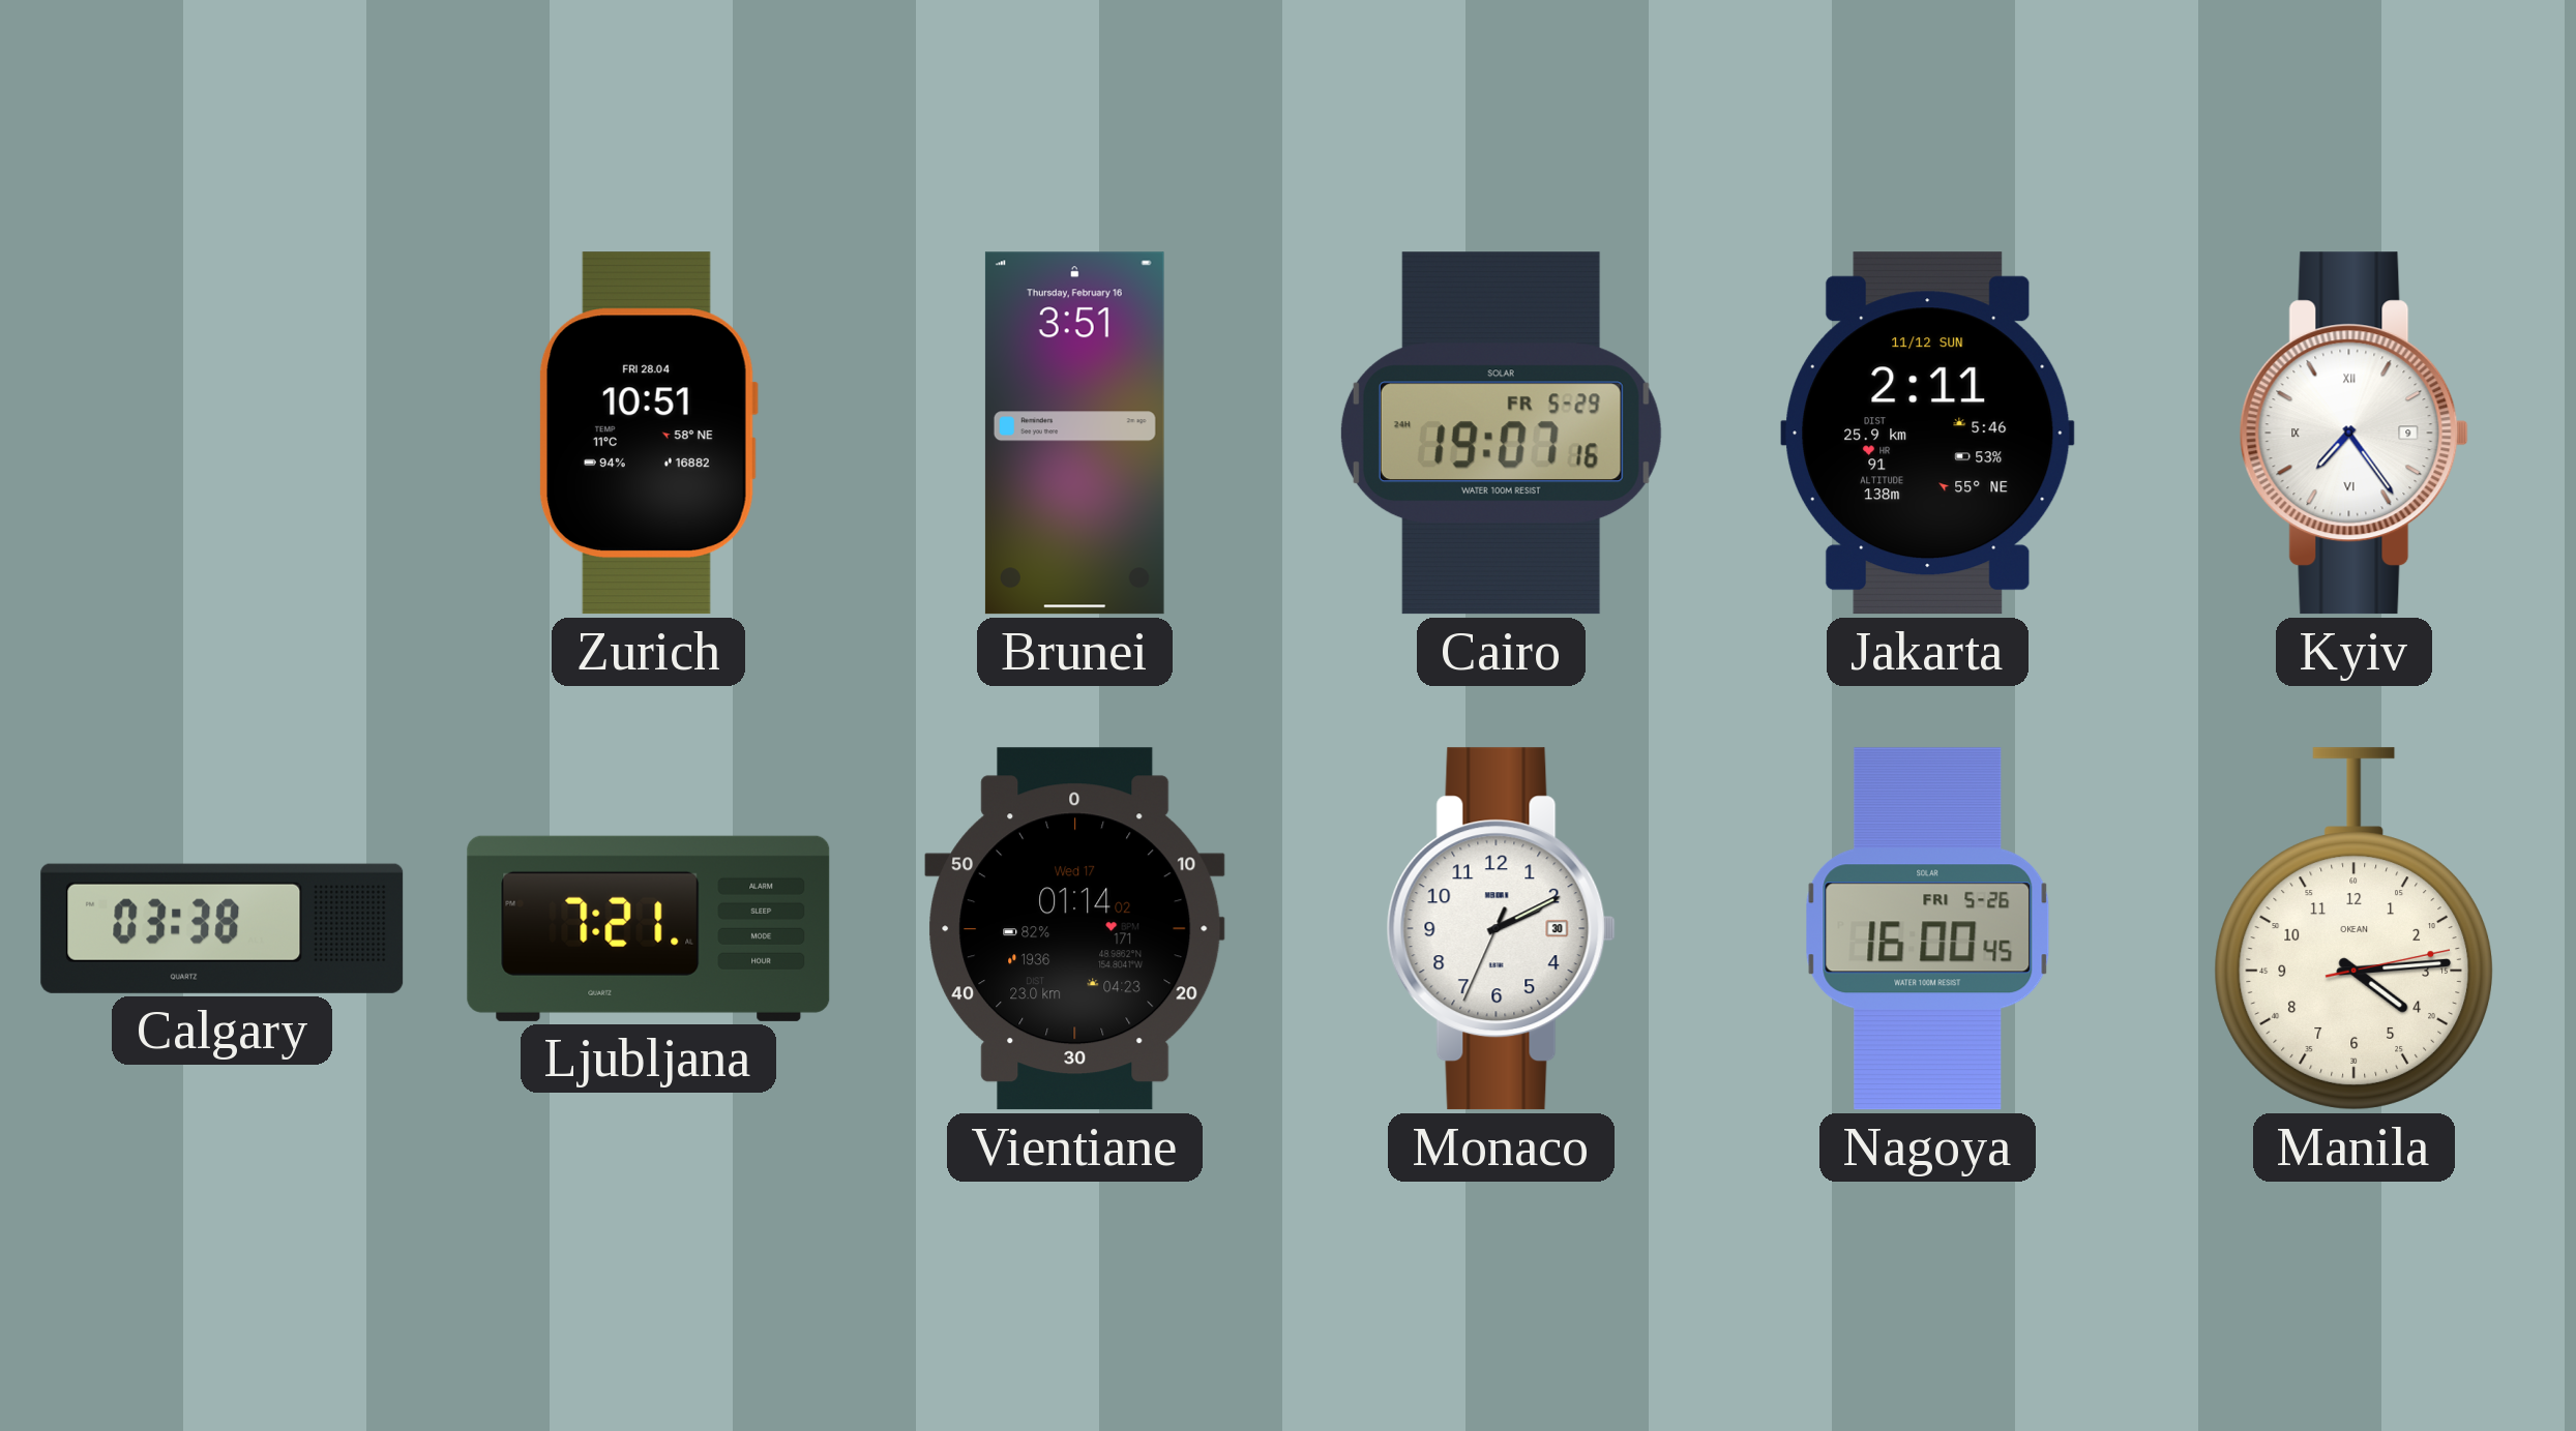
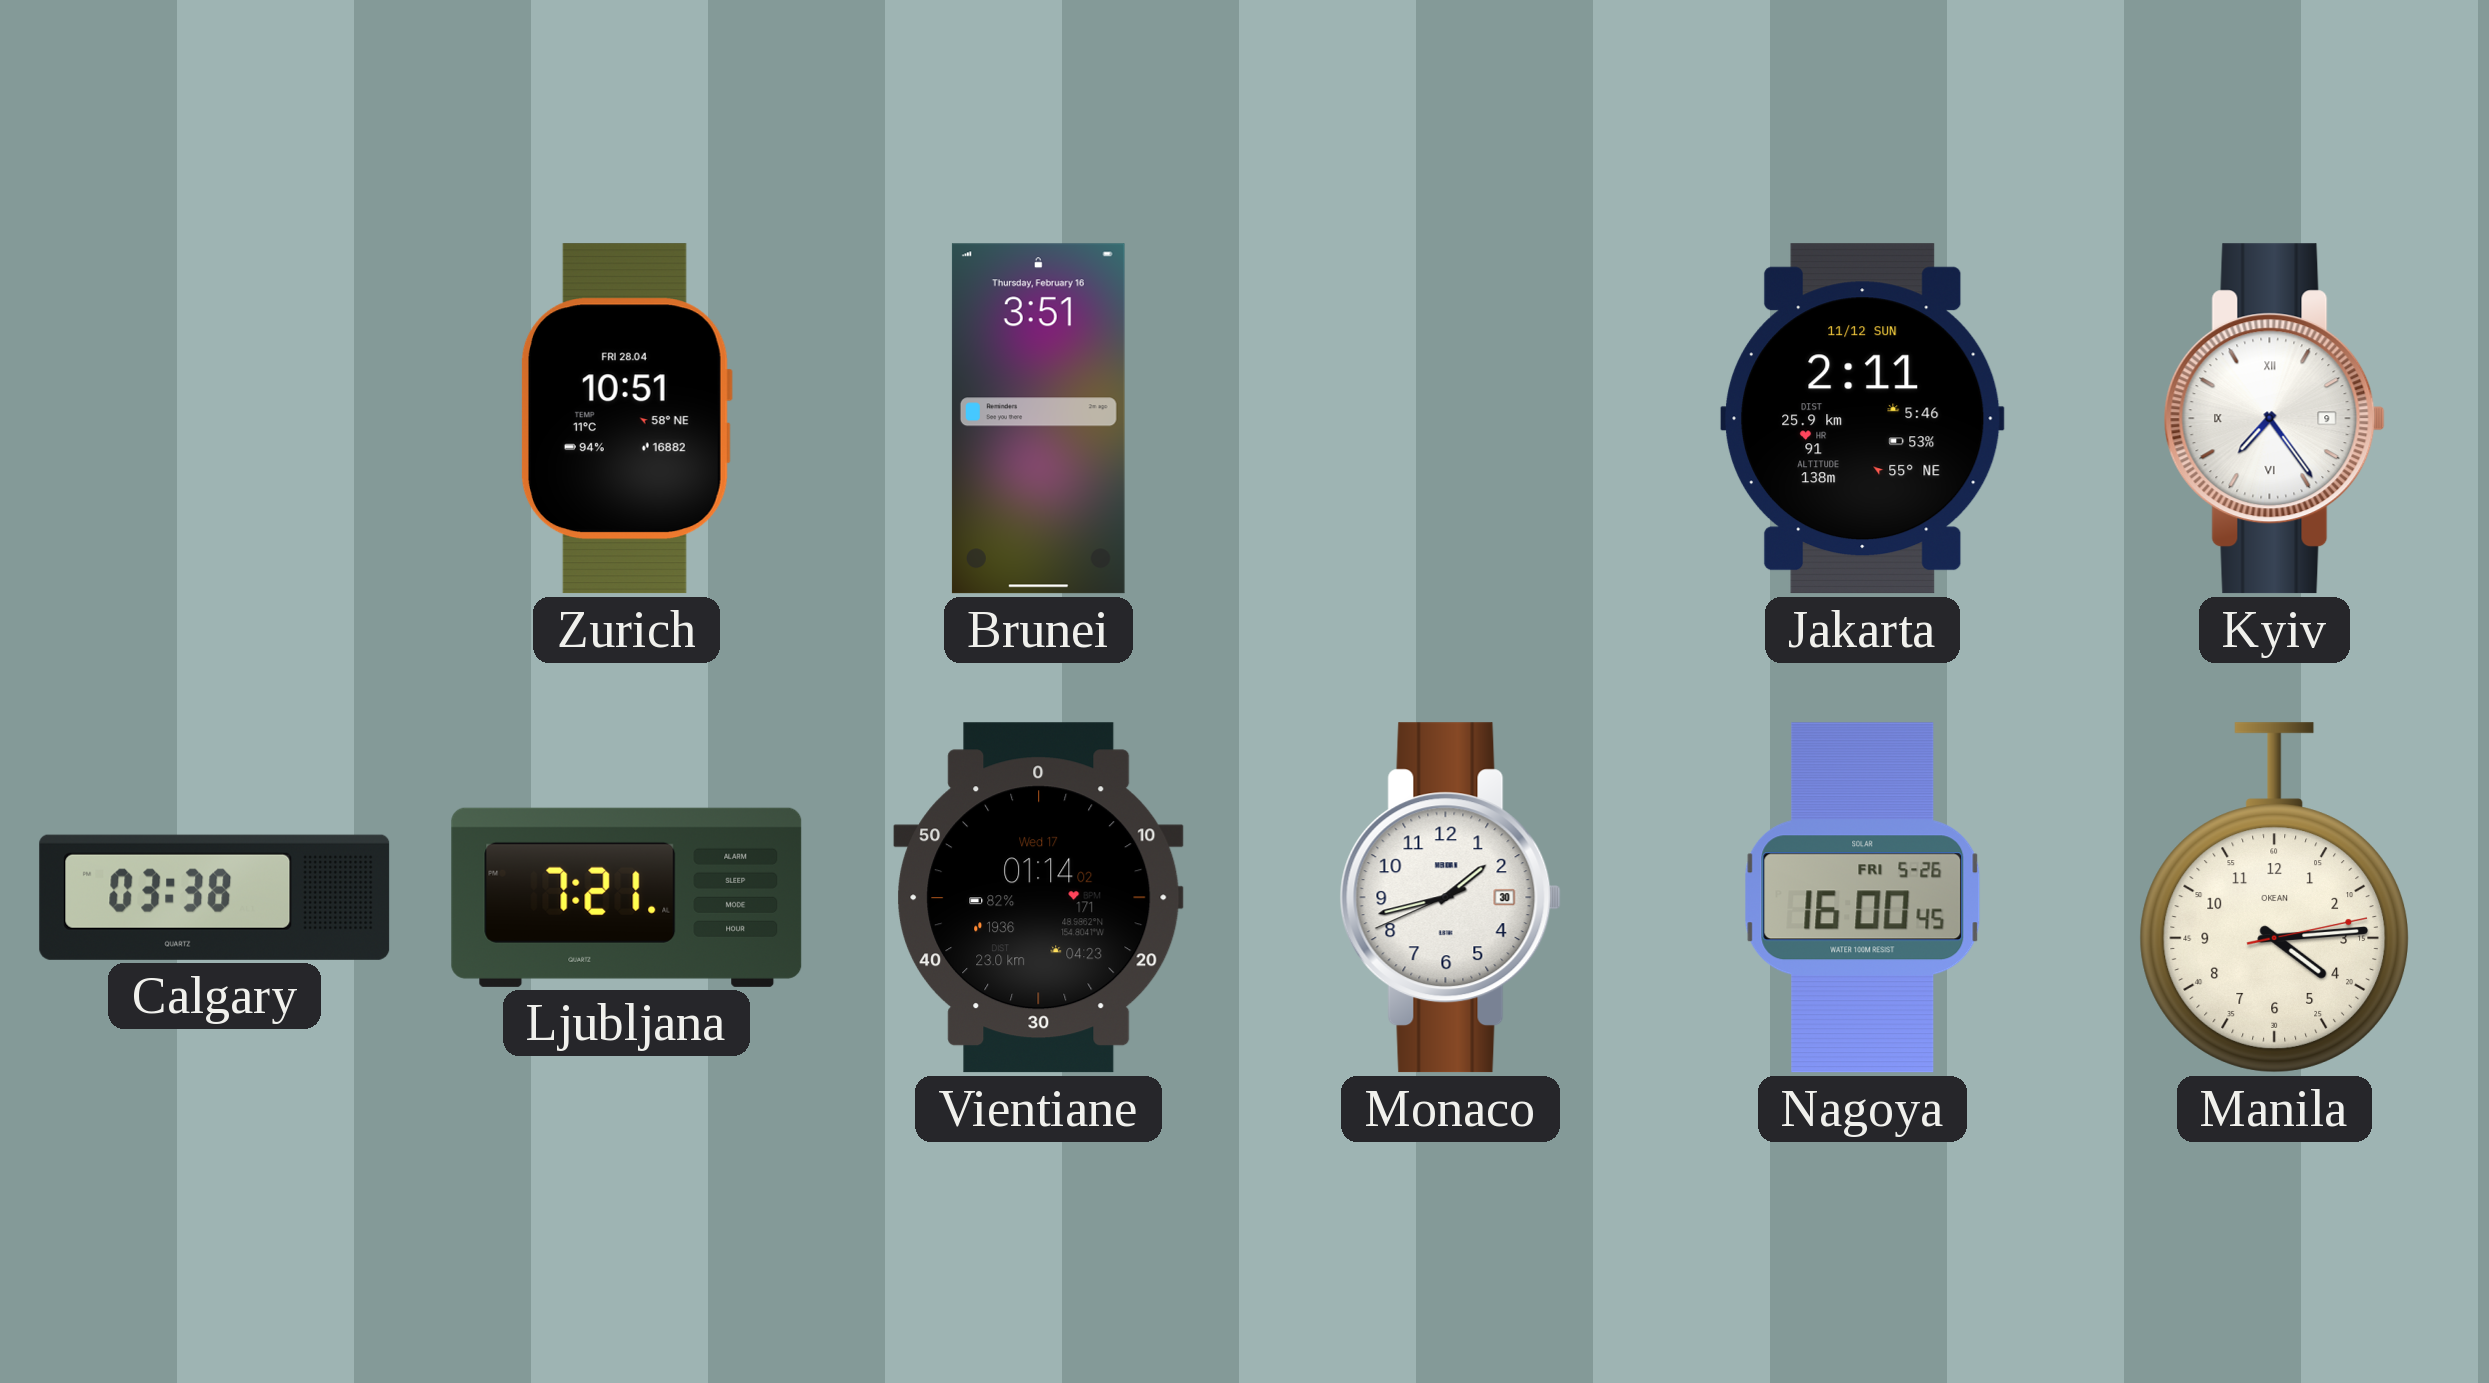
Cairo: 19:07 -> none (1501, 434)
Monaco: 2:10 -> 1:42 (1450, 898)
